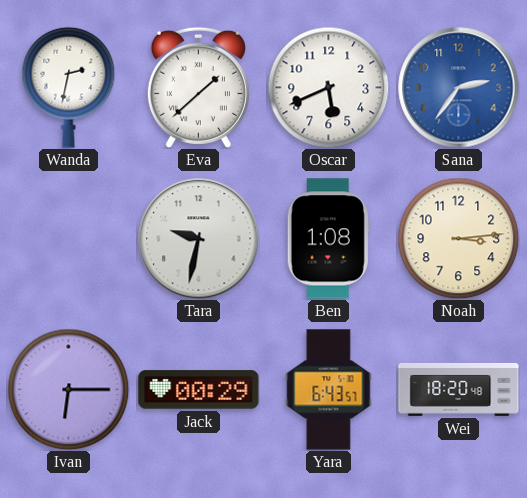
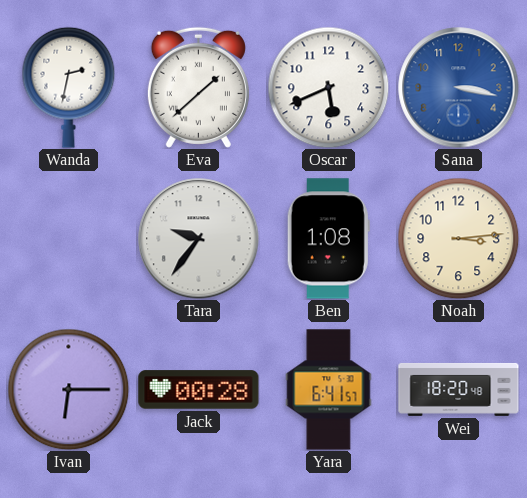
Sana: 2:36 -> 3:17 (459, 88)
Tara: 9:32 -> 9:36 (199, 239)
Jack: 00:29 -> 00:28 (199, 390)
Yara: 6:43 -> 6:41 (329, 390)
